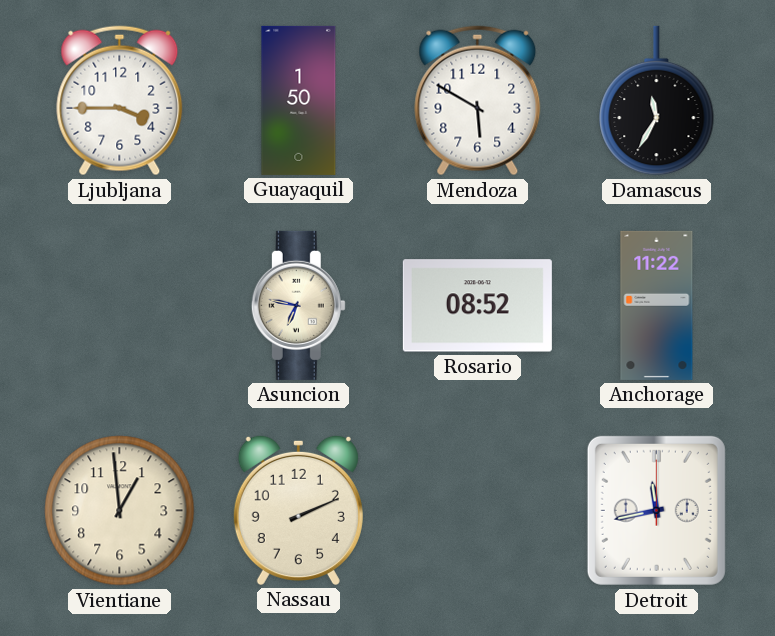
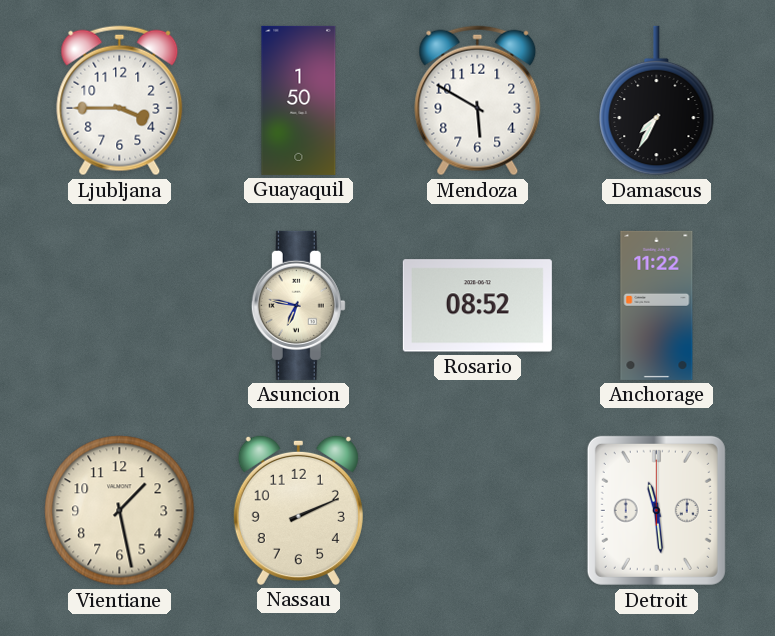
Damascus: 11:35 -> 7:35 (657, 101)
Vientiane: 12:59 -> 1:28 (120, 511)
Detroit: 11:43 -> 11:29 (656, 510)
